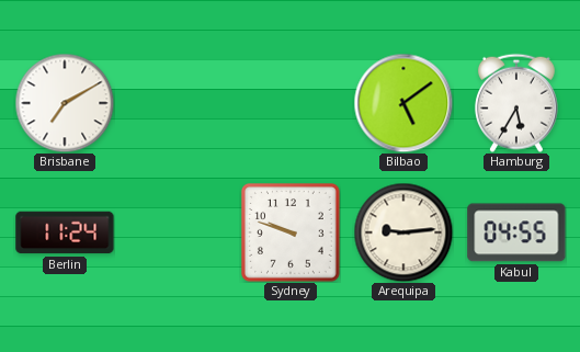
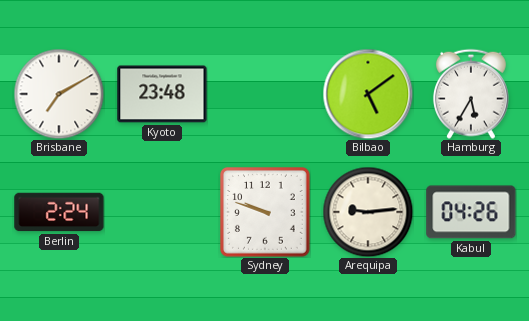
Kyoto: none -> 23:48 (162, 94)
Berlin: 11:24 -> 2:24 (59, 212)
Kabul: 04:55 -> 04:26 (471, 212)
